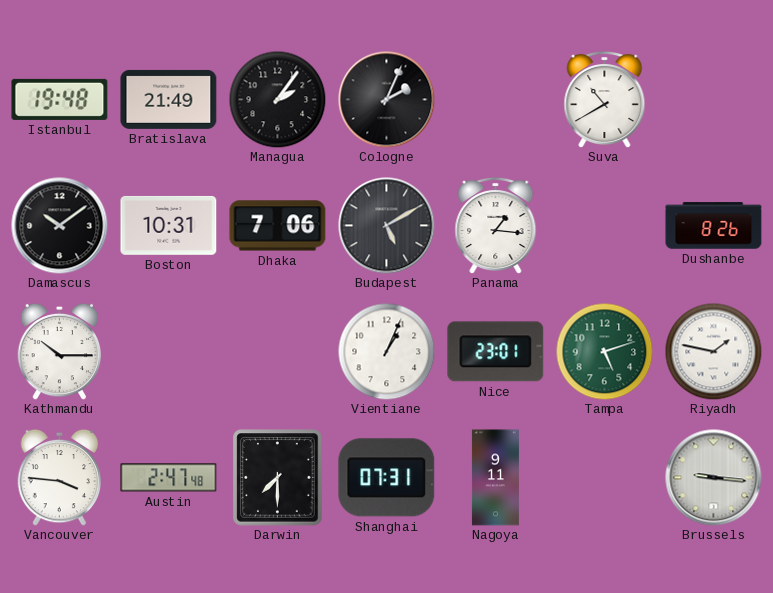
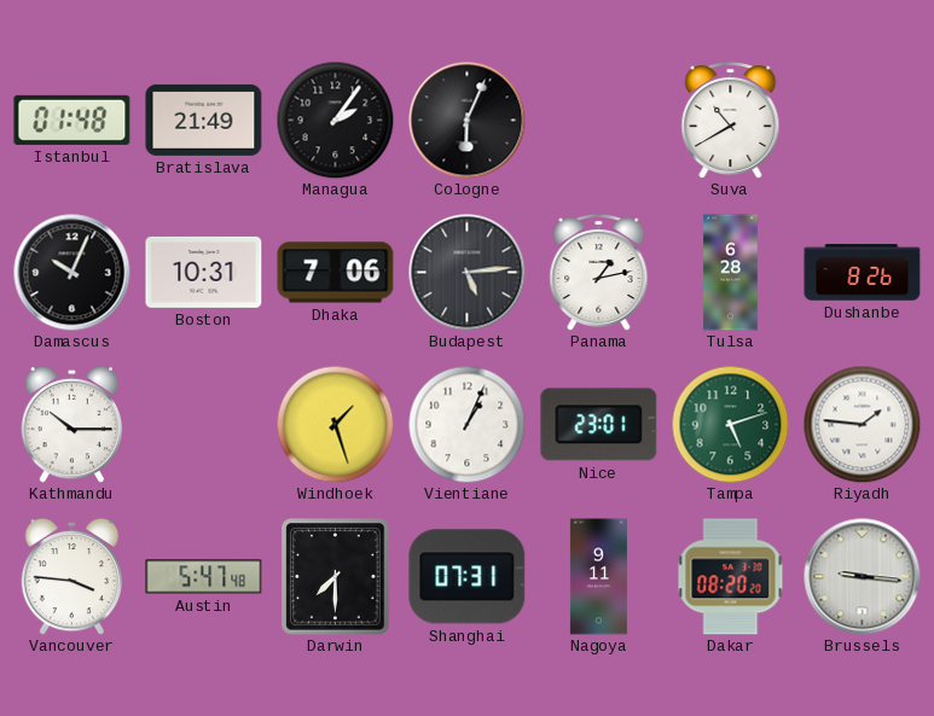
Istanbul: 19:48 -> 01:48 (72, 120)
Cologne: 2:04 -> 6:04 (468, 121)
Damascus: 10:09 -> 10:04 (72, 273)
Budapest: 5:10 -> 5:14 (468, 273)
Panama: 1:16 -> 1:13 (599, 272)
Tulsa: none -> 6:28 (731, 273)
Windhoek: none -> 1:27 (335, 424)
Riyadh: 1:47 -> 1:46 (862, 424)
Austin: 2:47 -> 5:47 (204, 577)
Dakar: none -> 08:20 (731, 577)
